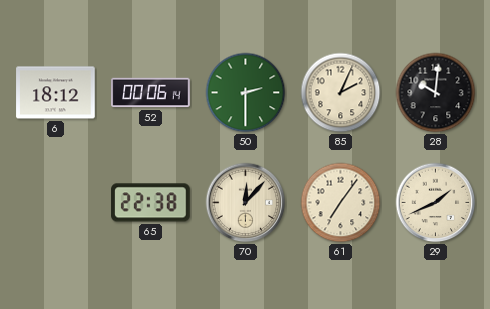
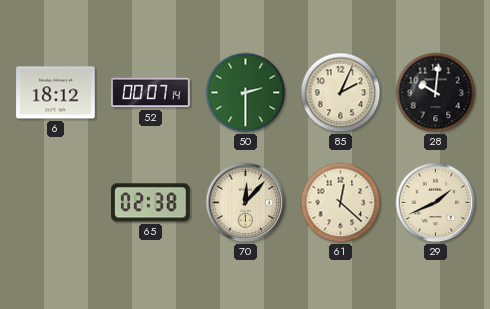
52: 00:06 -> 00:07 (151, 93)
65: 22:38 -> 02:38 (151, 203)
61: 7:06 -> 12:22 (341, 203)
